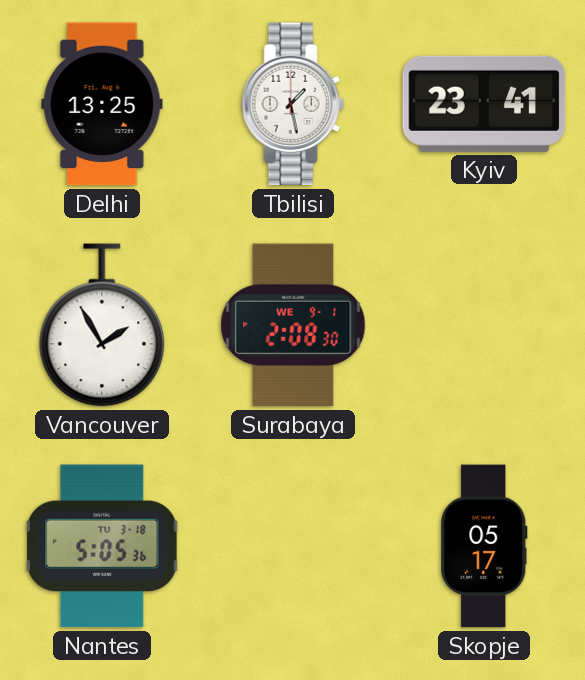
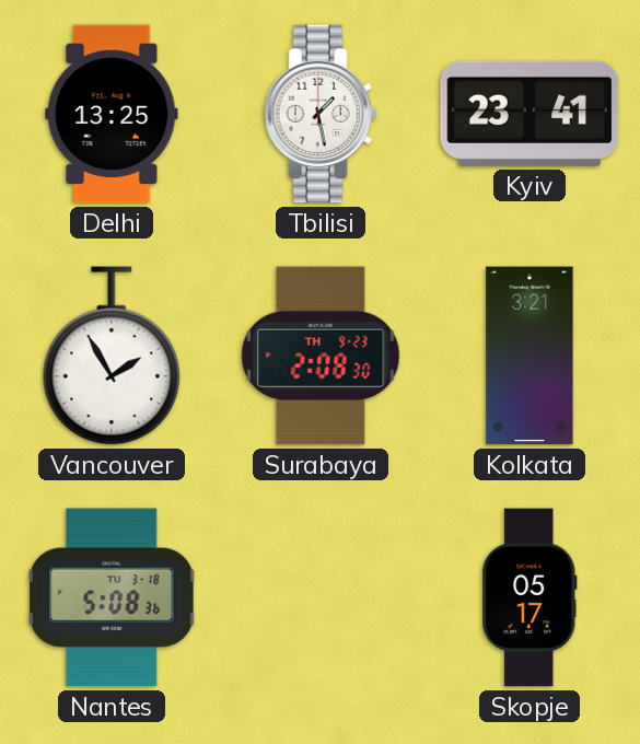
Surabaya date: WE 9-1 -> TH 9-23 (321, 356)
Kolkata: none -> 3:21 (530, 356)
Nantes: 5:05 -> 5:08 (112, 597)
